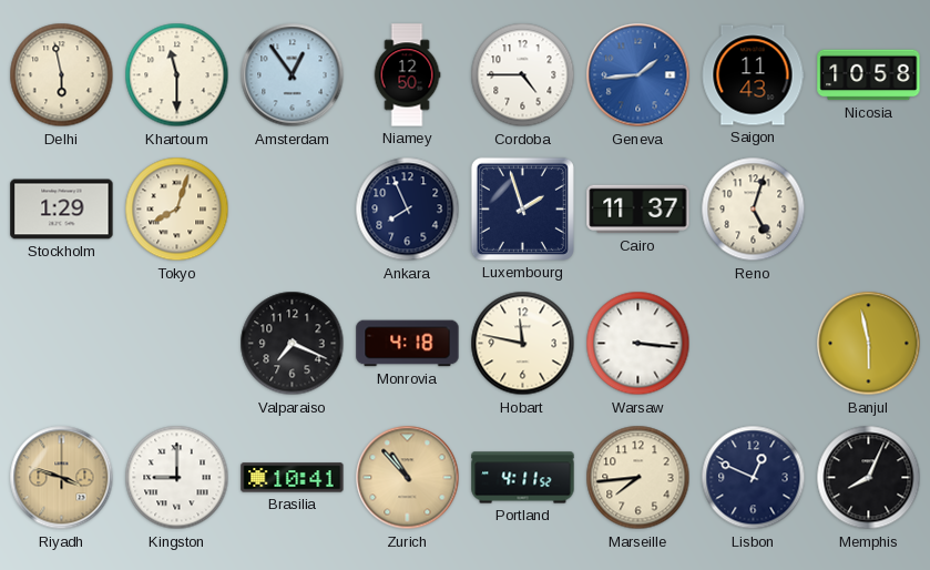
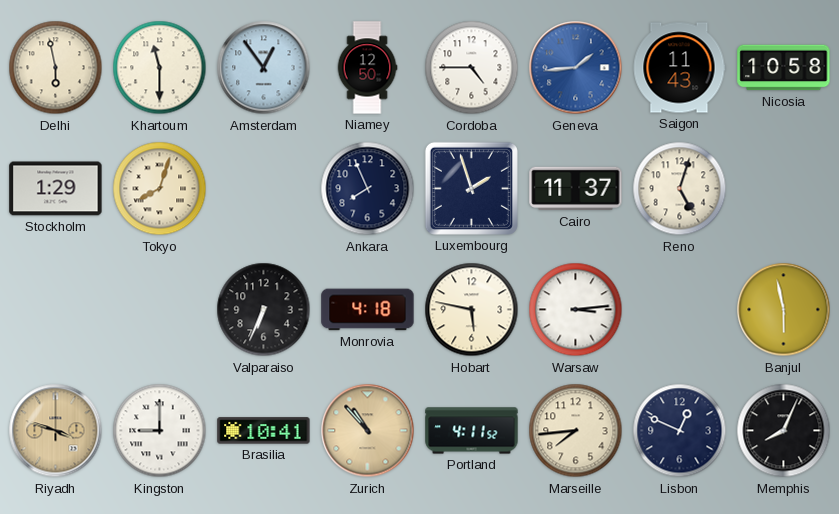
Valparaiso: 7:19 -> 6:34 (264, 310)
Hobart: 11:47 -> 5:47 (472, 310)
Warsaw: 3:16 -> 3:14 (576, 310)
